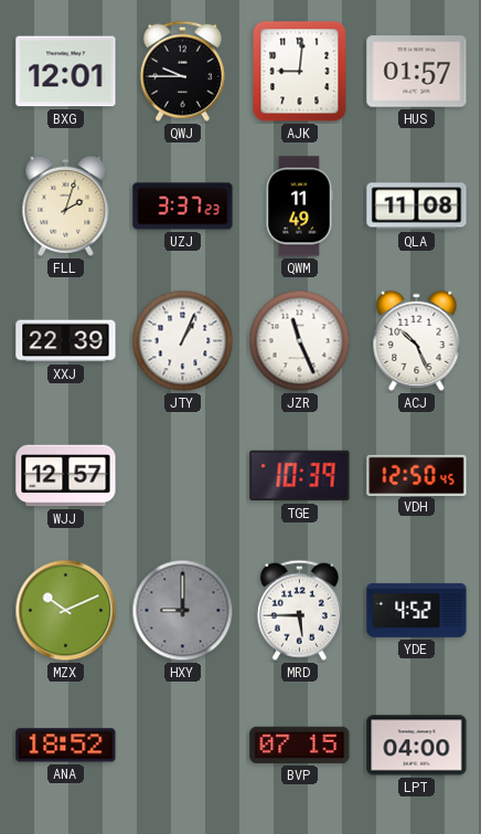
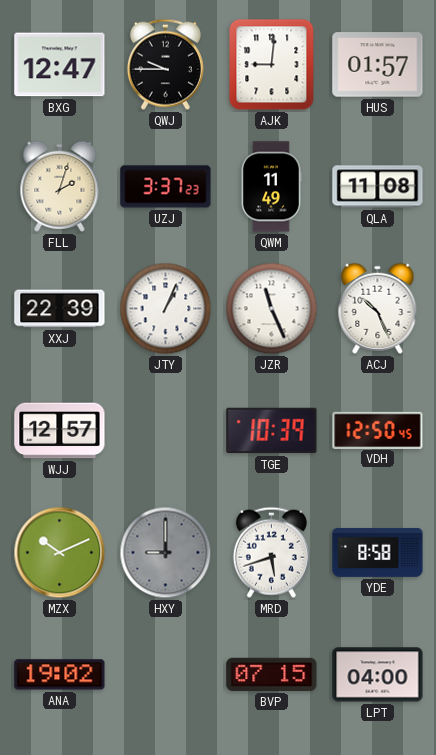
BXG: 12:01 -> 12:47 (60, 65)
MRD: 5:45 -> 5:42 (271, 552)
YDE: 4:52 -> 8:58 (378, 552)
ANA: 18:52 -> 19:02 (60, 675)
